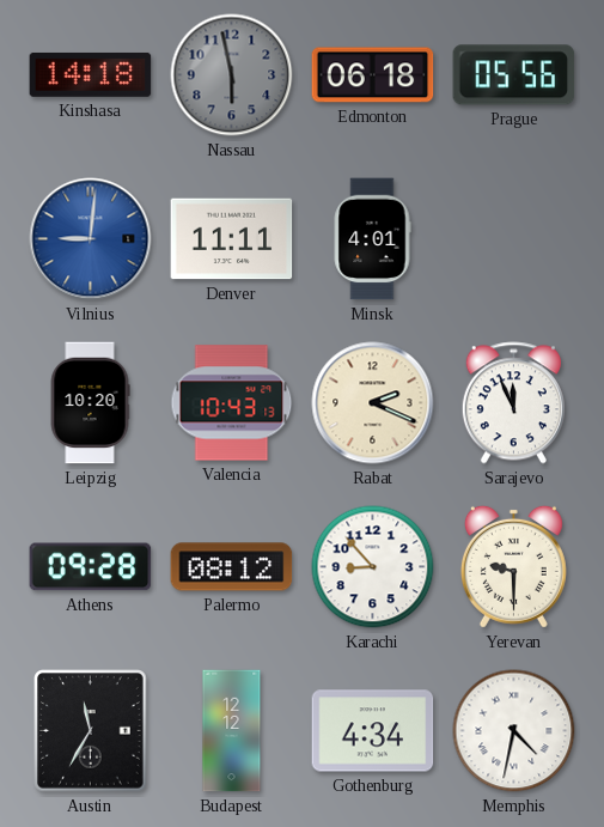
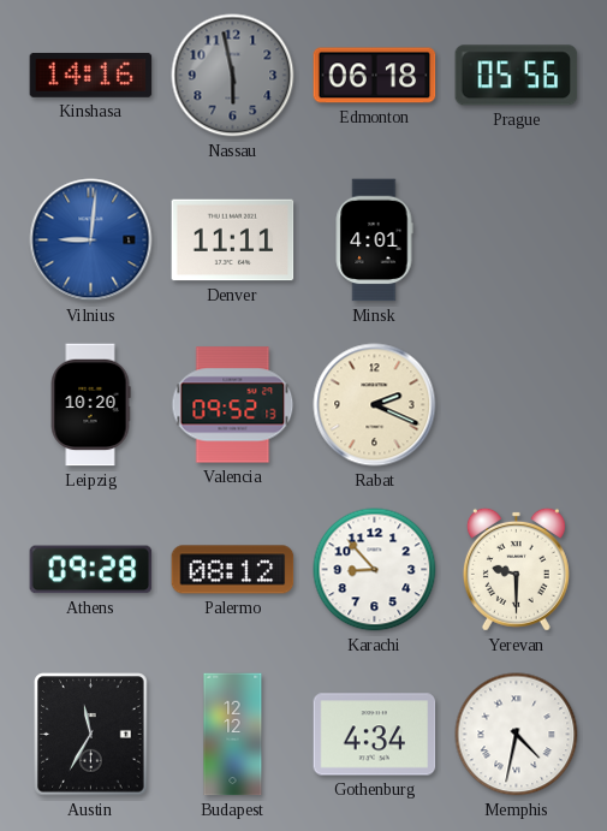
Kinshasa: 14:18 -> 14:16 (91, 75)
Valencia: 10:43 -> 09:52 (233, 405)
Sarajevo: 11:56 -> none (513, 403)
